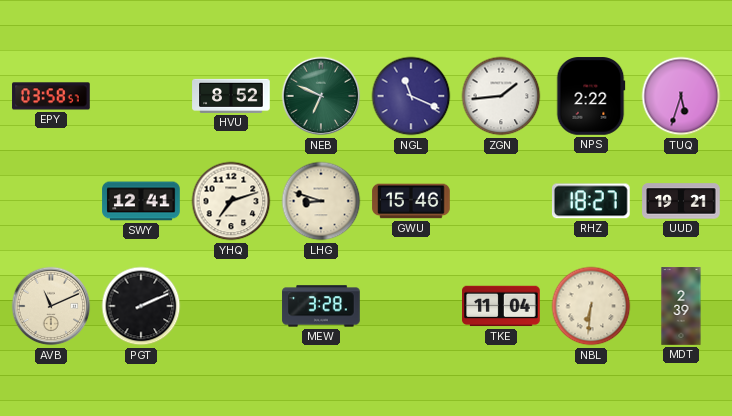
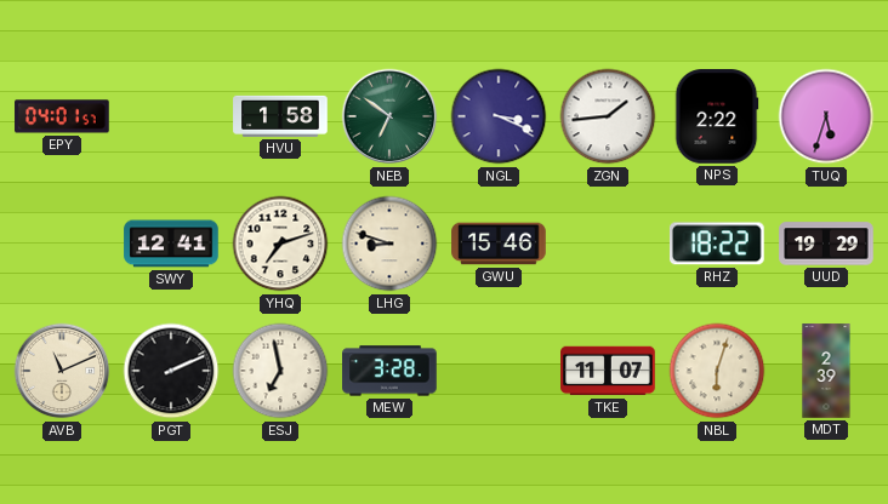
EPY: 03:58 -> 04:01 (62, 116)
HVU: 8:52 -> 1:58 (280, 116)
NEB: 6:49 -> 6:51 (389, 116)
NGL: 11:19 -> 3:19 (499, 116)
RHZ: 18:27 -> 18:22 (717, 244)
UUD: 19:21 -> 19:29 (826, 244)
ESJ: none -> 6:58 (280, 371)
TKE: 11:04 -> 11:07 (608, 371)
NBL: 6:31 -> 6:03 (717, 371)
